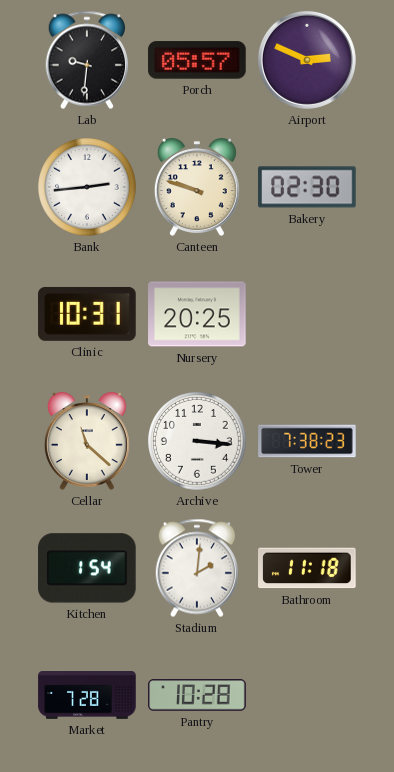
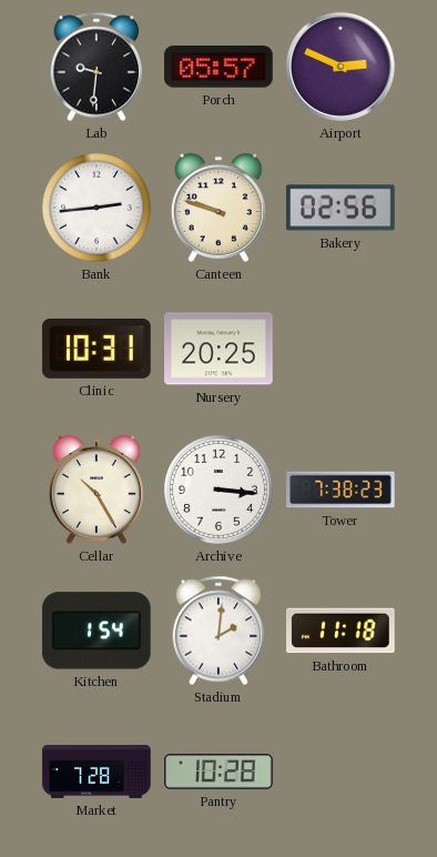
Bakery: 02:30 -> 02:56 (341, 208)
Cellar: 11:22 -> 10:25 (96, 490)
